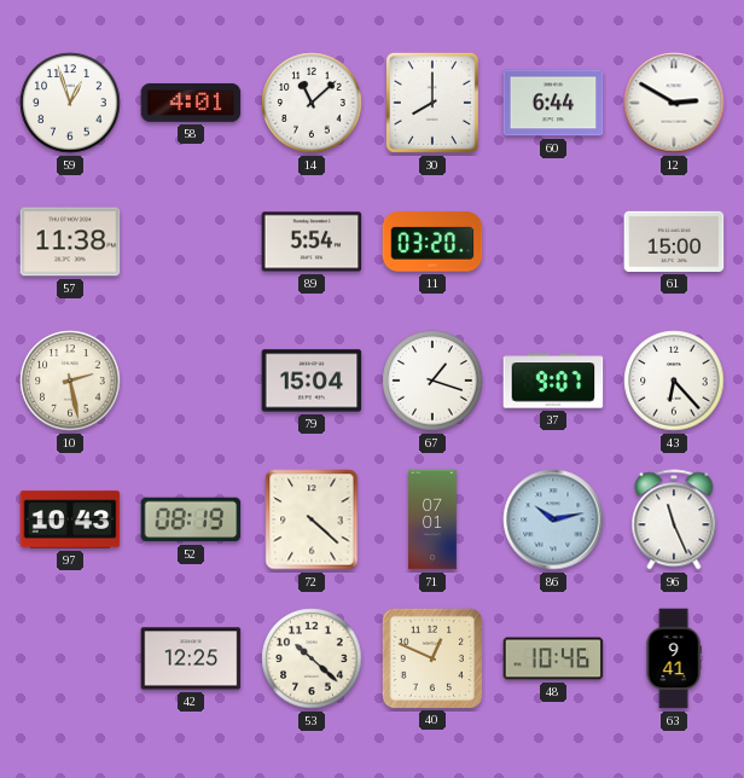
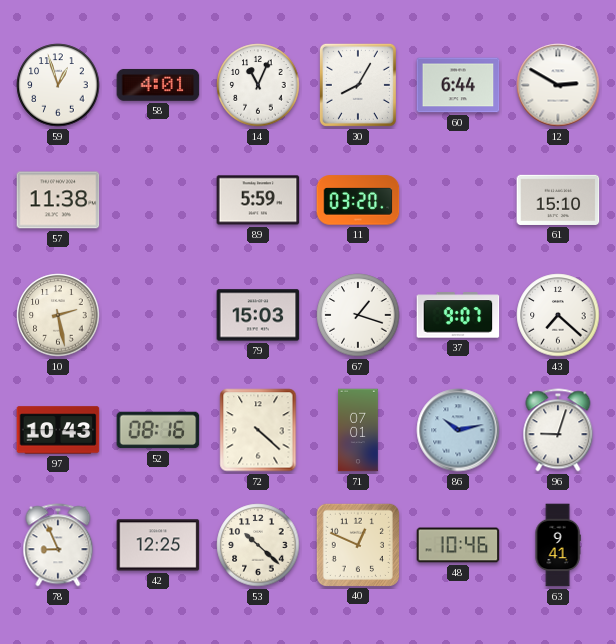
14: 11:08 -> 11:04 (258, 85)
30: 8:00 -> 8:05 (358, 85)
89: 5:54 -> 5:59 (258, 200)
61: 15:00 -> 15:10 (558, 200)
79: 15:04 -> 15:03 (258, 315)
43: 6:23 -> 7:22 (558, 315)
52: 08:19 -> 08:16 (158, 430)
96: 11:26 -> 9:03 (558, 430)
78: none -> 8:56 (58, 545)
